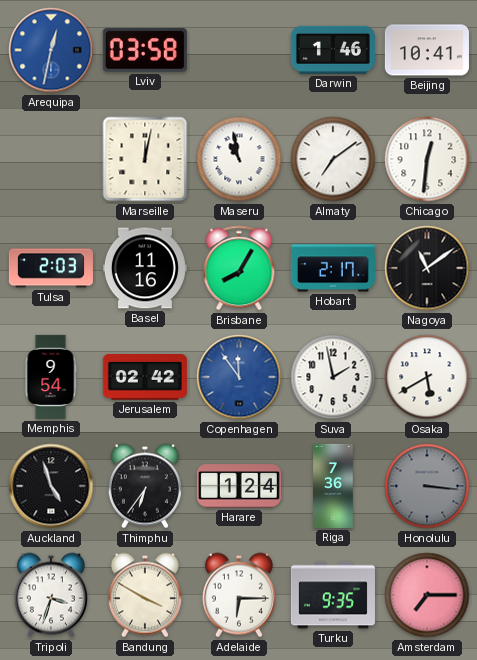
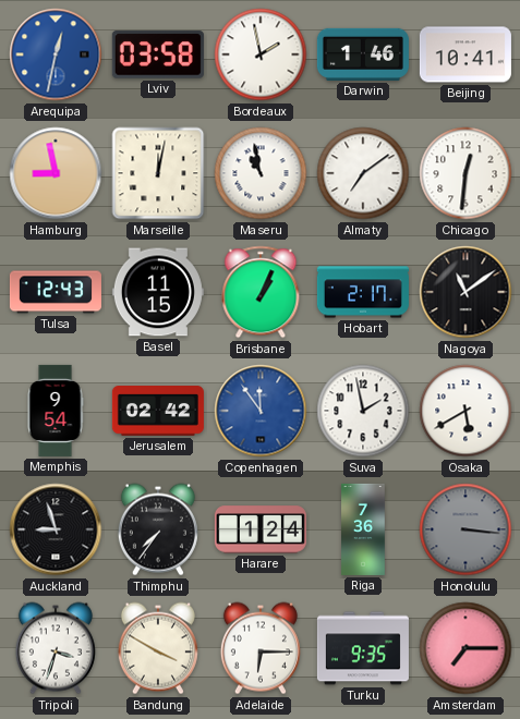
Bordeaux: none -> 1:58 (261, 54)
Hamburg: none -> 8:58 (56, 173)
Tulsa: 2:03 -> 12:43 (56, 292)
Basel: 11:16 -> 11:15 (158, 292)
Brisbane: 8:05 -> 1:04 (261, 292)
Auckland: 4:57 -> 8:57 (56, 529)
Thimphu: 6:36 -> 7:36 (158, 529)
